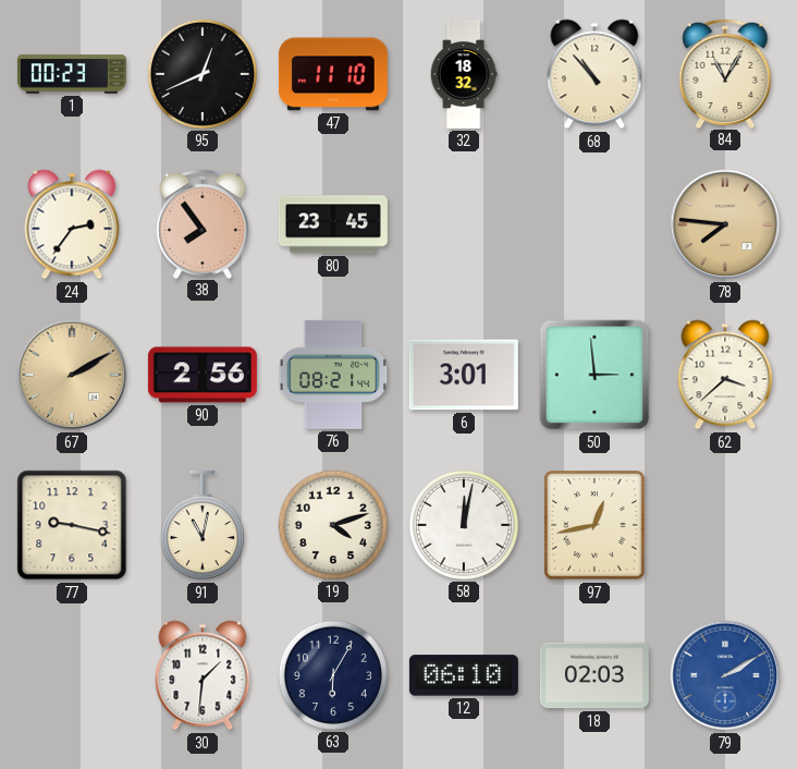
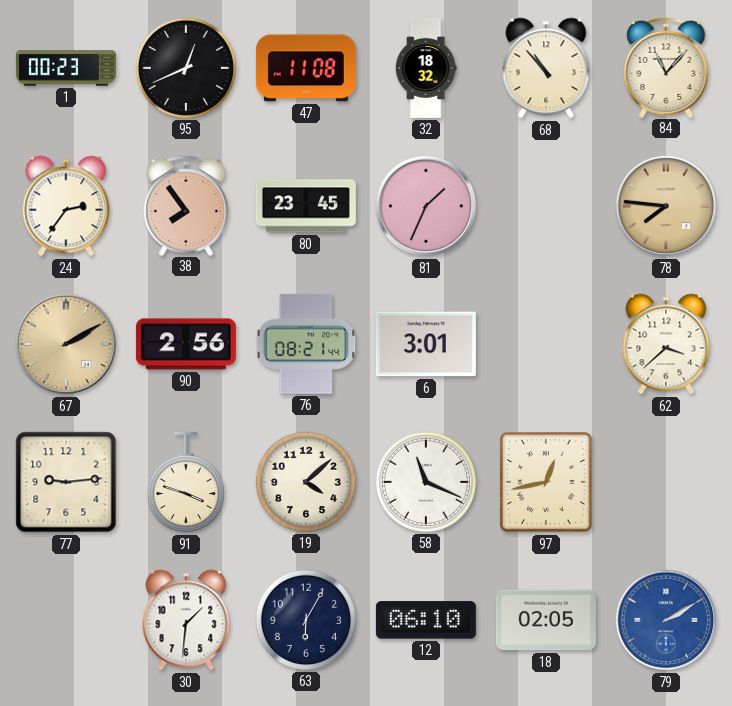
47: 11:10 -> 11:08 (306, 68)
84: 11:05 -> 11:07 (666, 67)
81: none -> 1:34 (426, 206)
50: 2:59 -> none (594, 375)
77: 9:17 -> 9:14 (66, 482)
91: 11:02 -> 3:48 (186, 482)
19: 4:12 -> 4:08 (306, 482)
58: 12:02 -> 11:19 (426, 482)
18: 02:03 -> 02:05 (546, 620)
